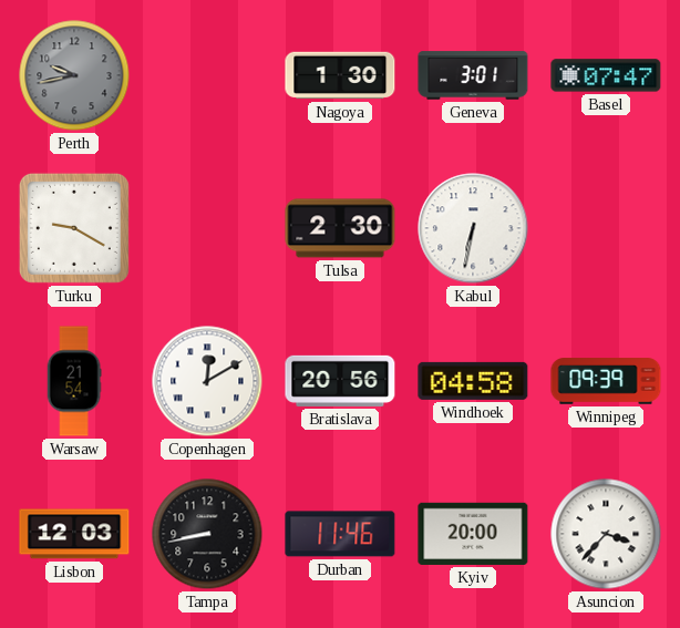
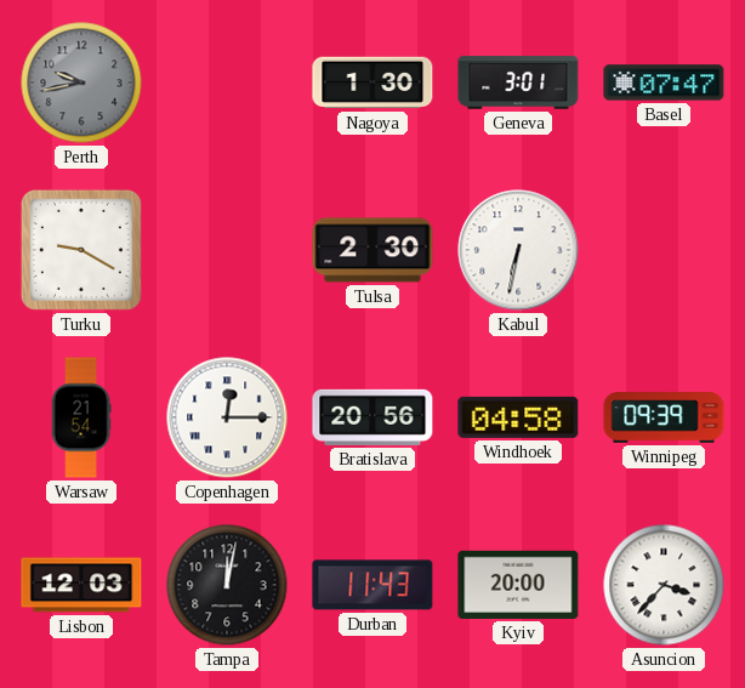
Copenhagen: 12:10 -> 12:15 (227, 417)
Tampa: 8:43 -> 12:02 (227, 585)
Durban: 11:46 -> 11:43 (373, 585)
